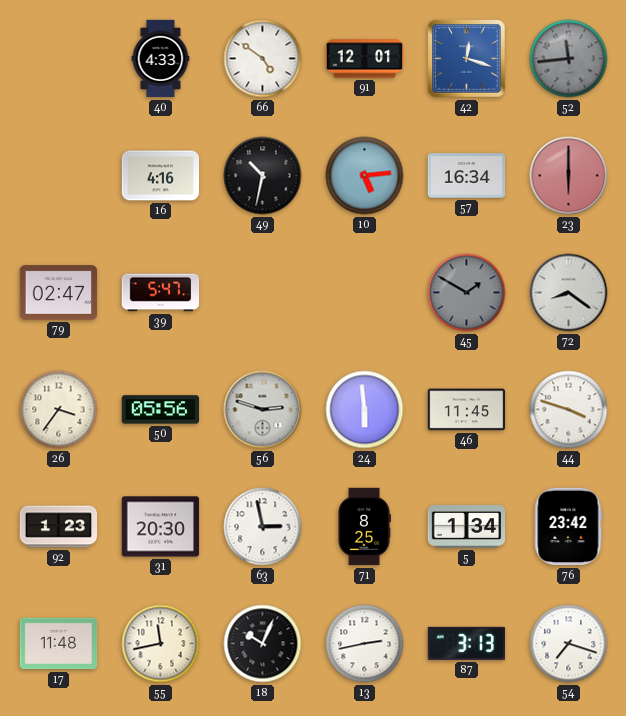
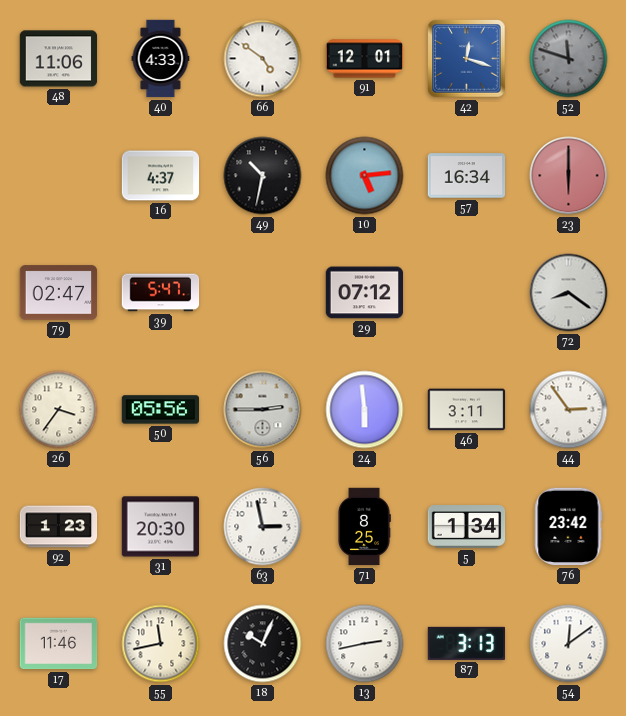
48: none -> 11:06 (59, 59)
52: 11:44 -> 11:48 (569, 59)
16: 4:16 -> 4:37 (161, 176)
29: none -> 07:12 (365, 293)
45: 1:50 -> none (467, 293)
56: 2:48 -> 2:45 (263, 410)
46: 11:45 -> 3:11 (467, 410)
44: 3:48 -> 2:54 (569, 410)
17: 11:48 -> 11:46 (59, 644)
54: 7:18 -> 12:09 (569, 644)
